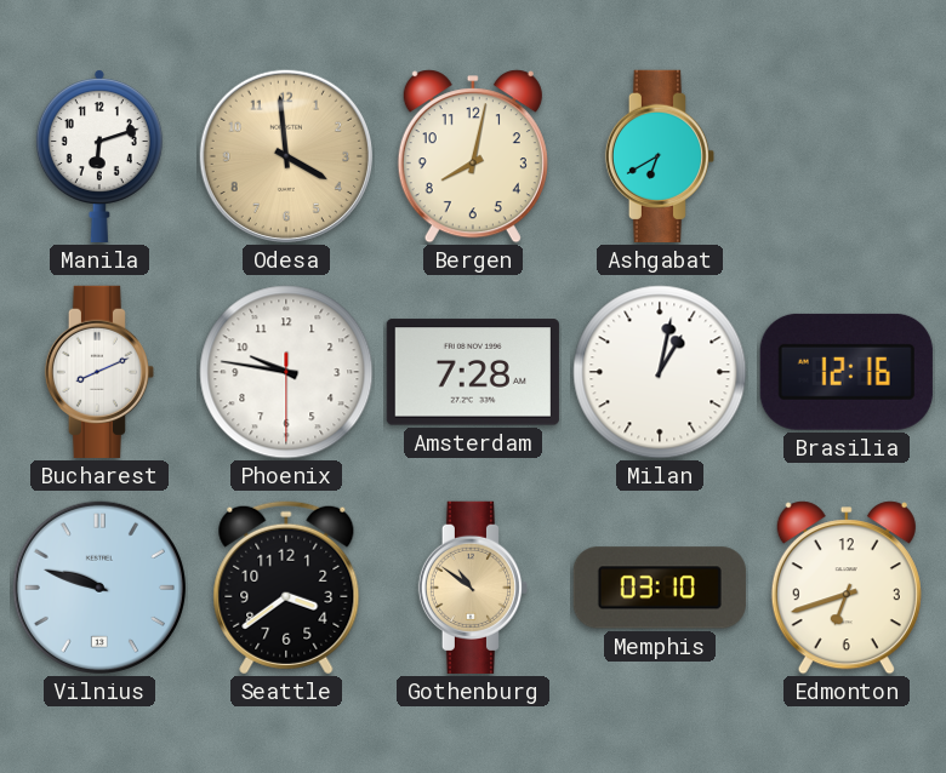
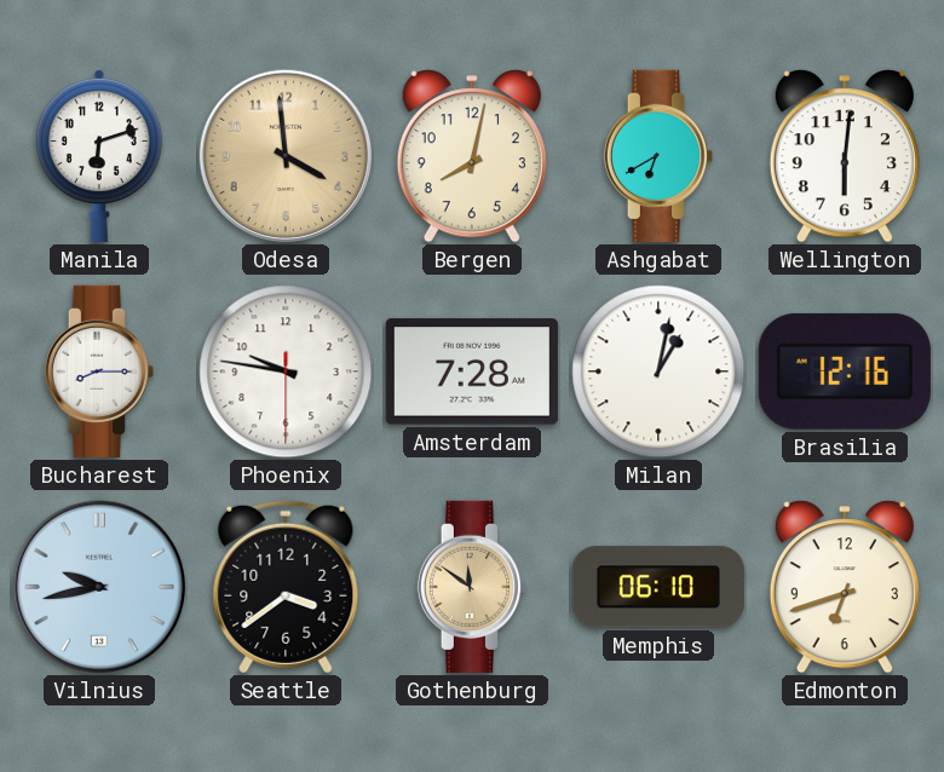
Wellington: none -> 6:01 (845, 156)
Bucharest: 8:11 -> 8:15 (98, 371)
Vilnius: 9:48 -> 9:43 (99, 587)
Gothenburg: 10:51 -> 11:51 (471, 587)
Memphis: 03:10 -> 06:10 (658, 587)
